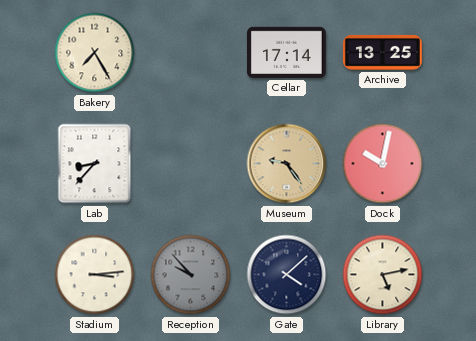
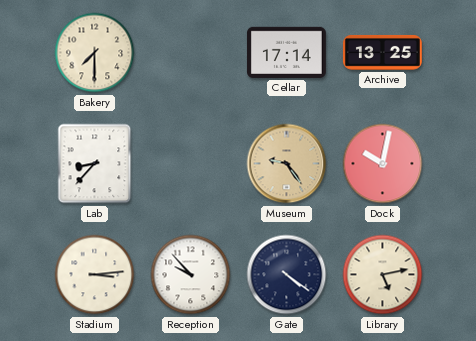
Bakery: 7:25 -> 7:30 (95, 53)
Reception dial: grey -> white (191, 275)
Gate: 4:08 -> 4:21 (287, 275)
